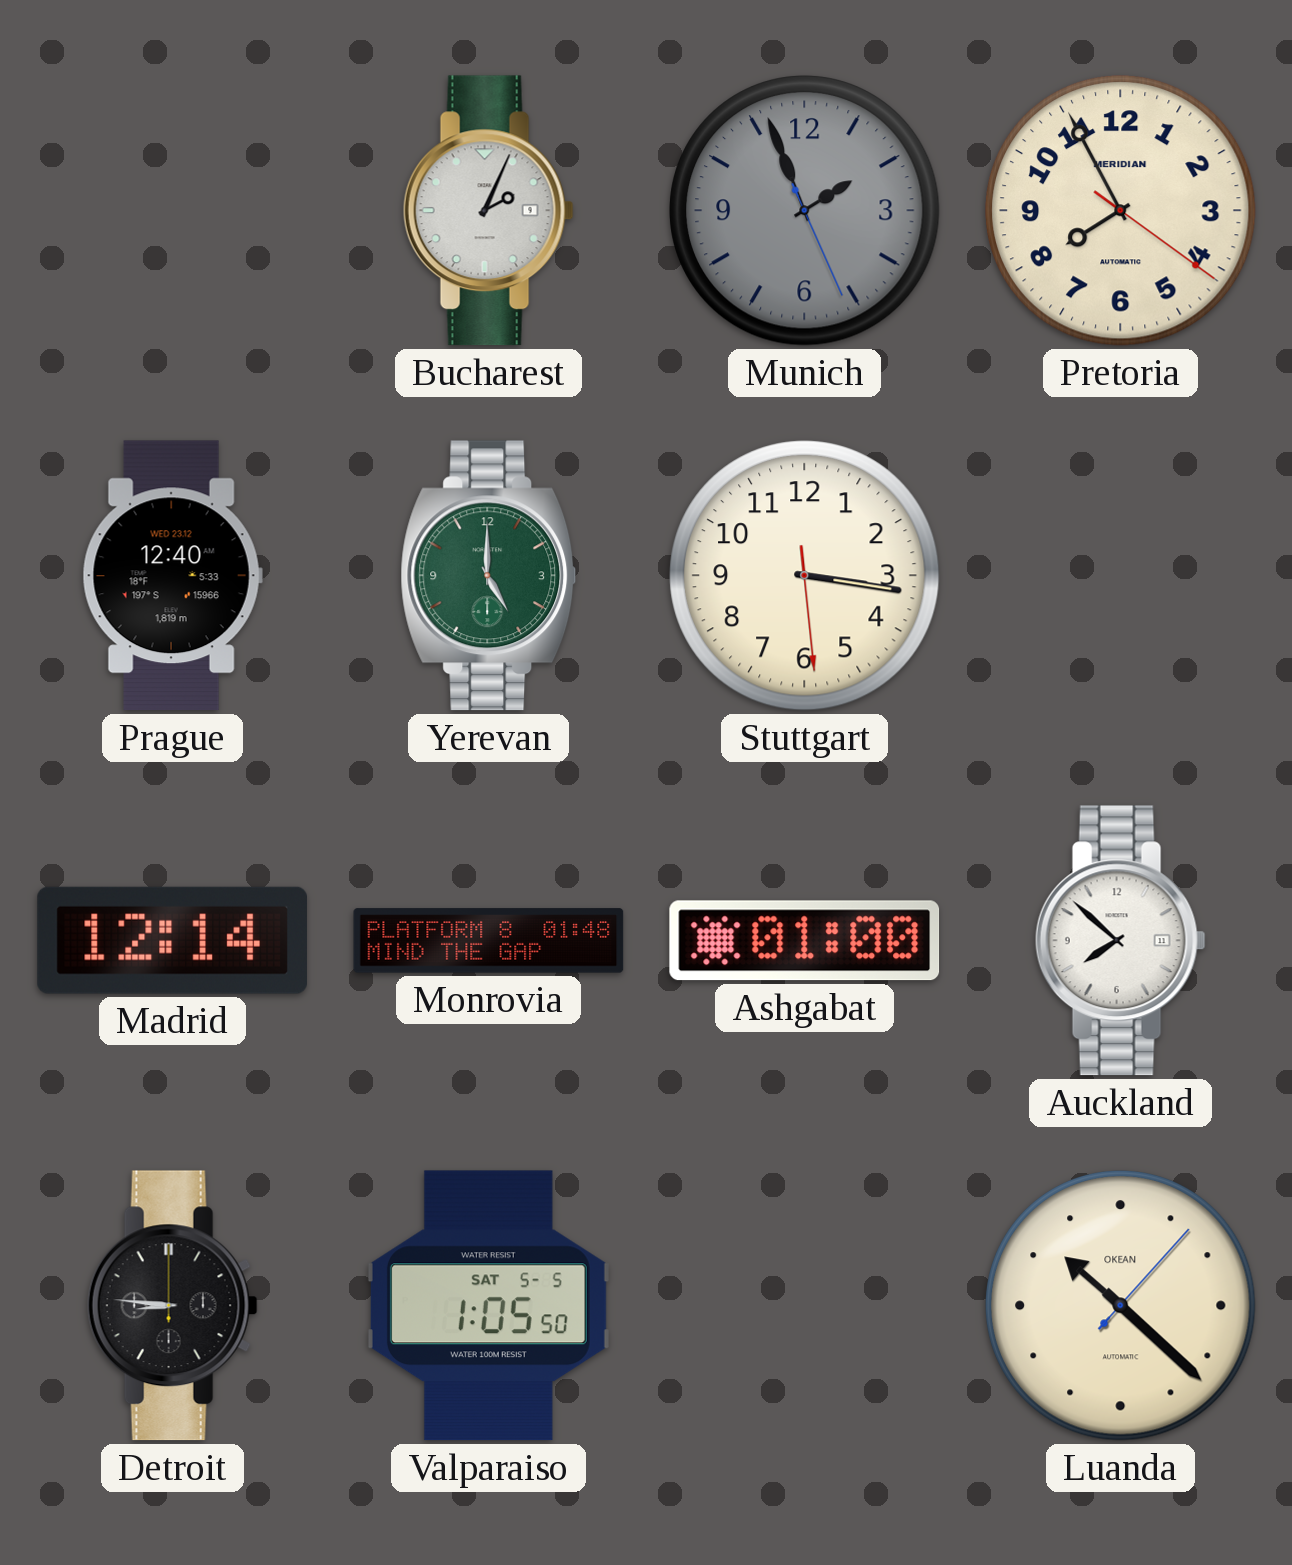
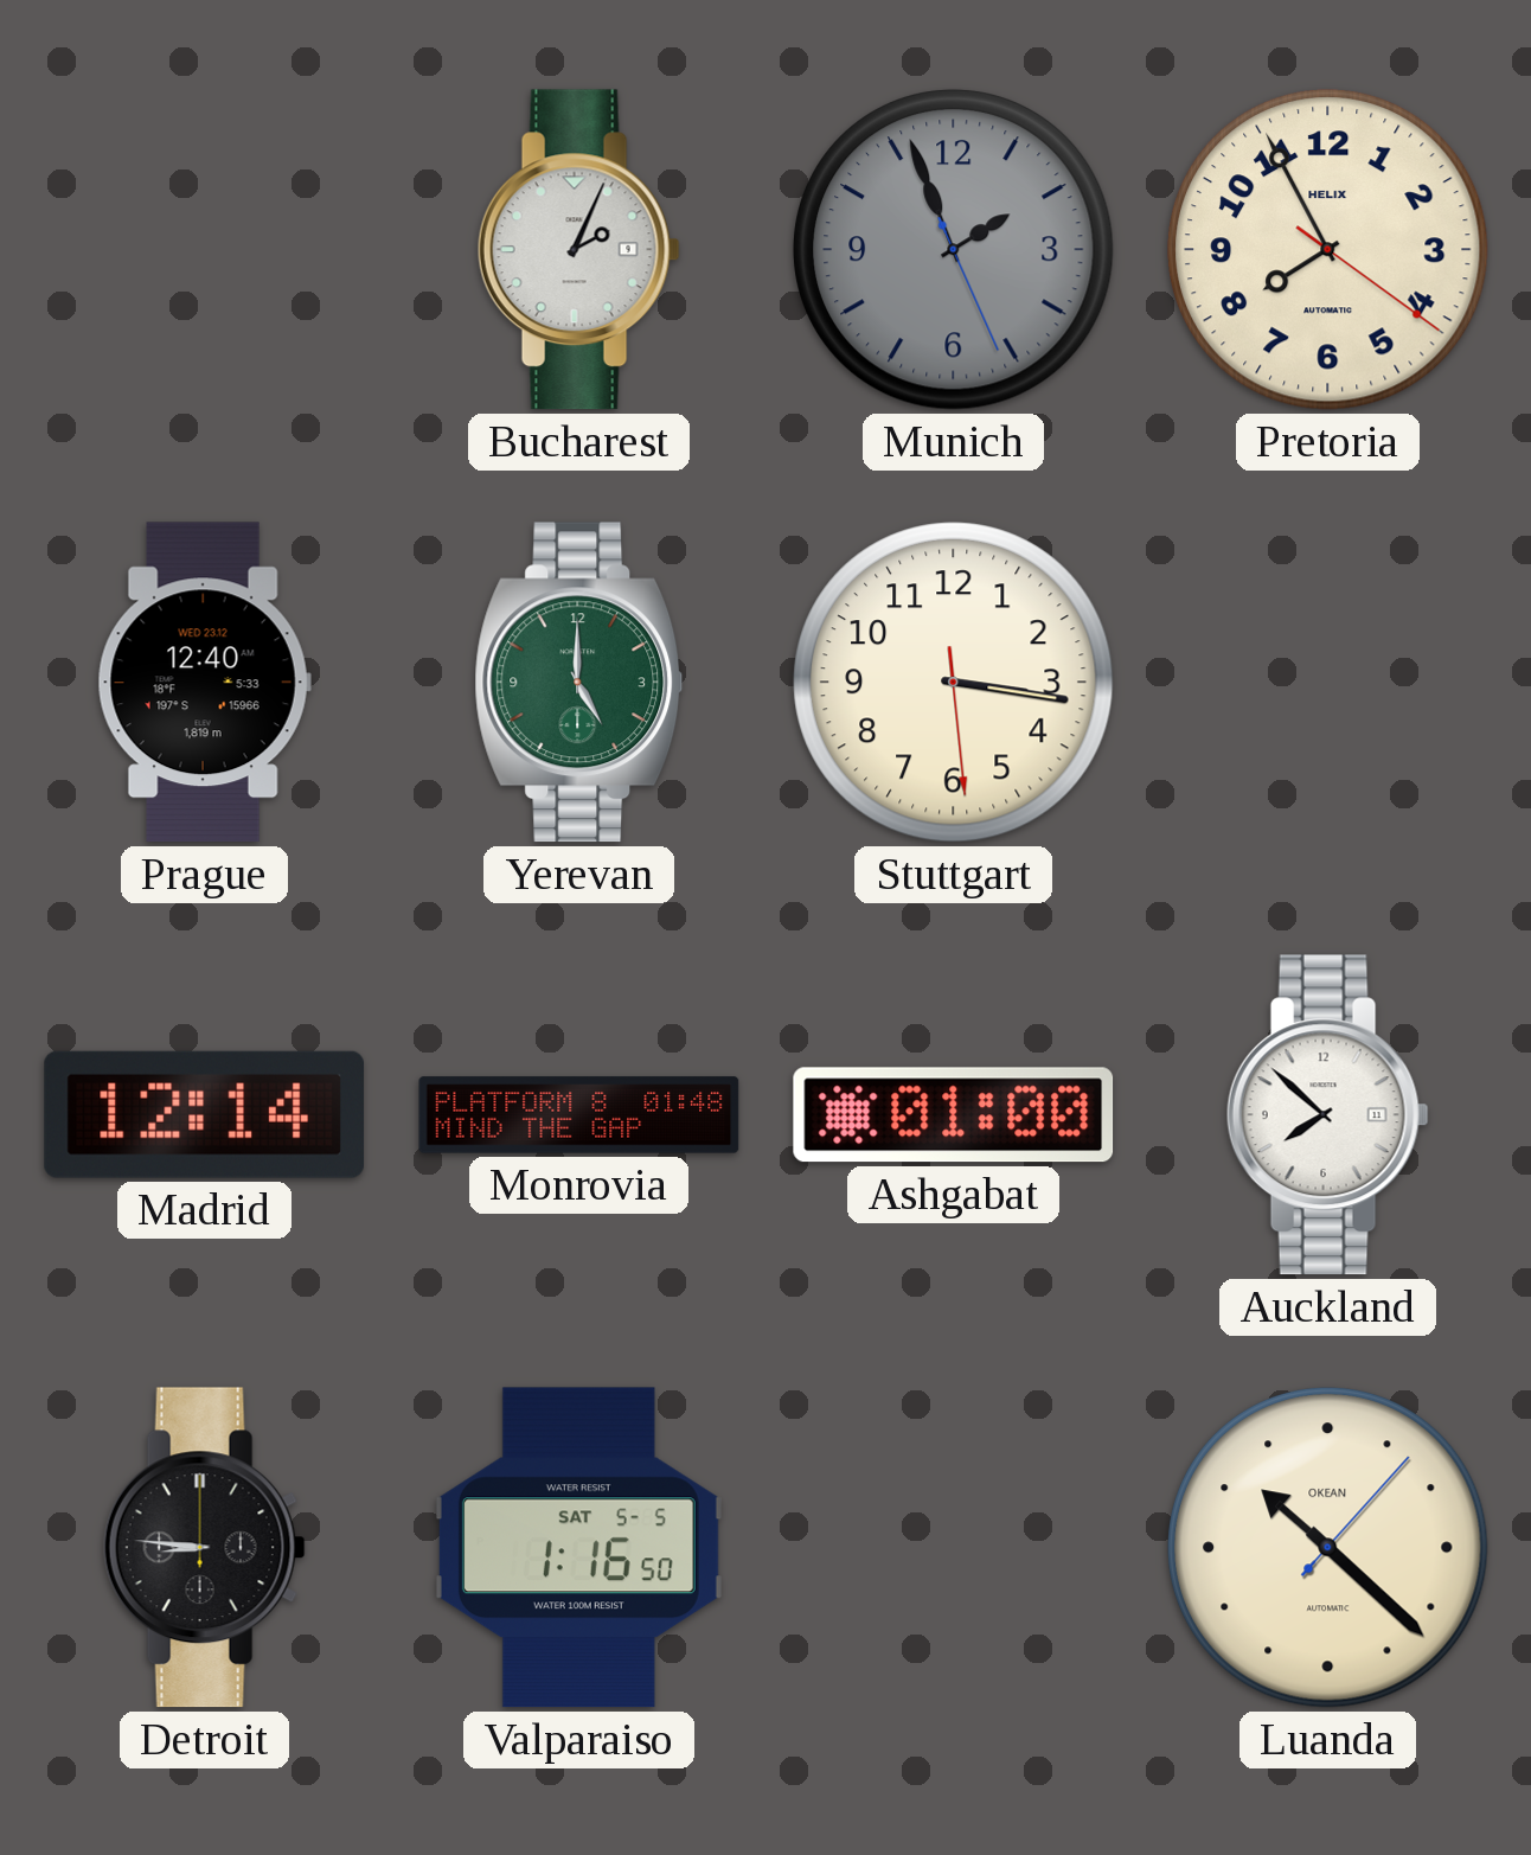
Pretoria brand: MERIDIAN -> HELIX (1328, 250)
Valparaiso: 1:05 -> 1:16 (578, 1548)
